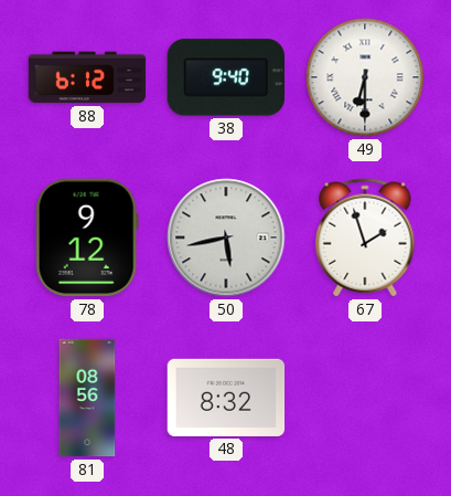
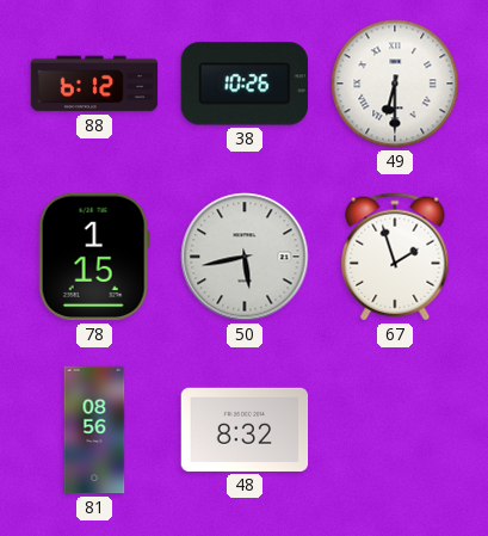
38: 9:40 -> 10:26 (243, 84)
78: 9:12 -> 1:15 (94, 257)
